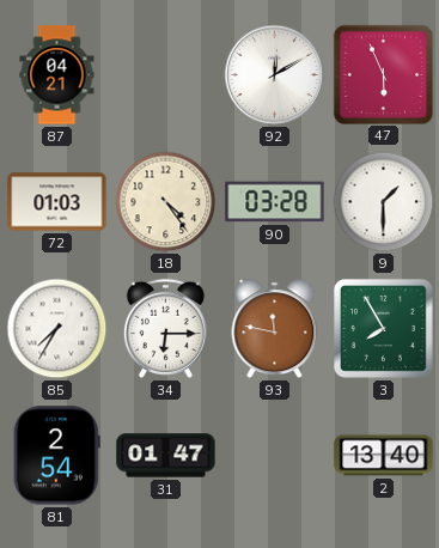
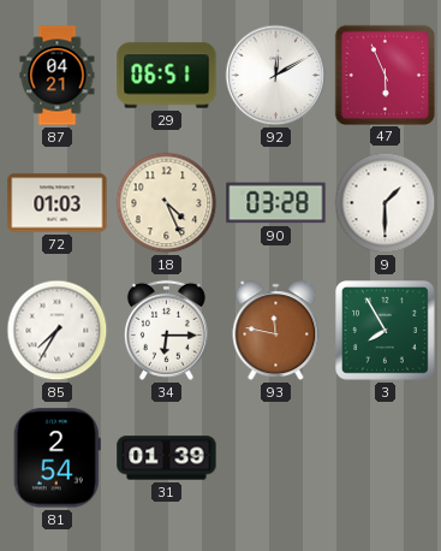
29: none -> 06:51 (167, 76)
18: 4:24 -> 4:26 (167, 203)
31: 01:47 -> 01:39 (167, 458)
2: 13:40 -> none (384, 456)
